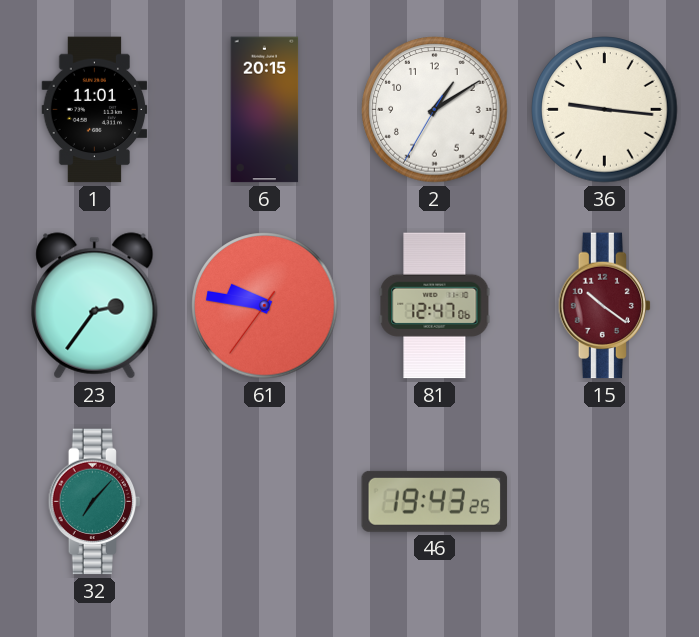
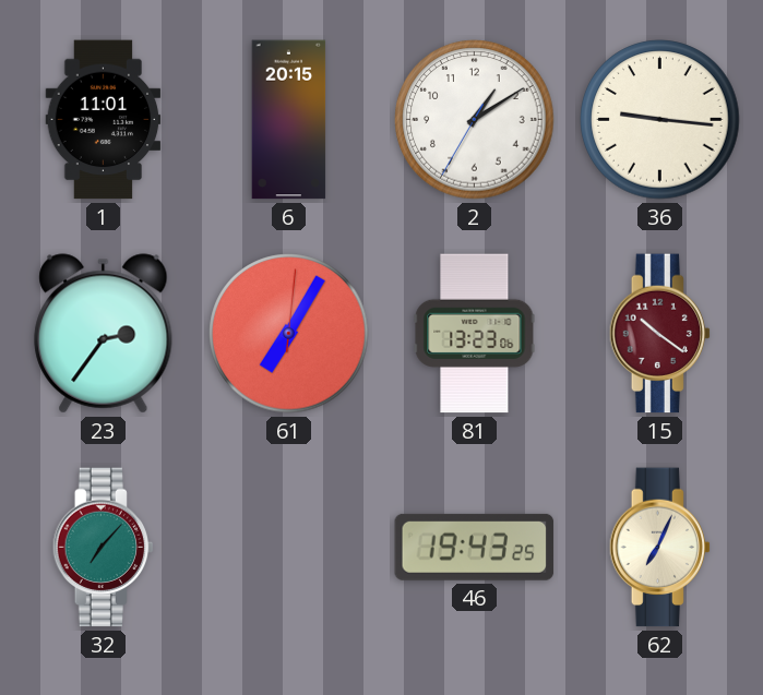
61: 9:46 -> 7:05 (289, 334)
81: 12:47 -> 13:23 (475, 334)
62: none -> 7:04 (660, 548)
